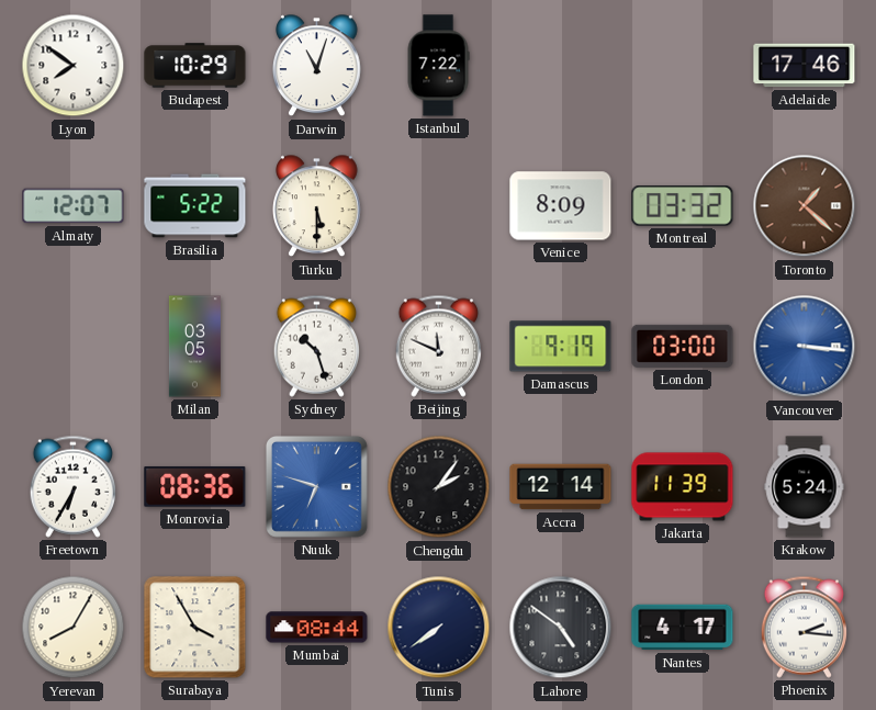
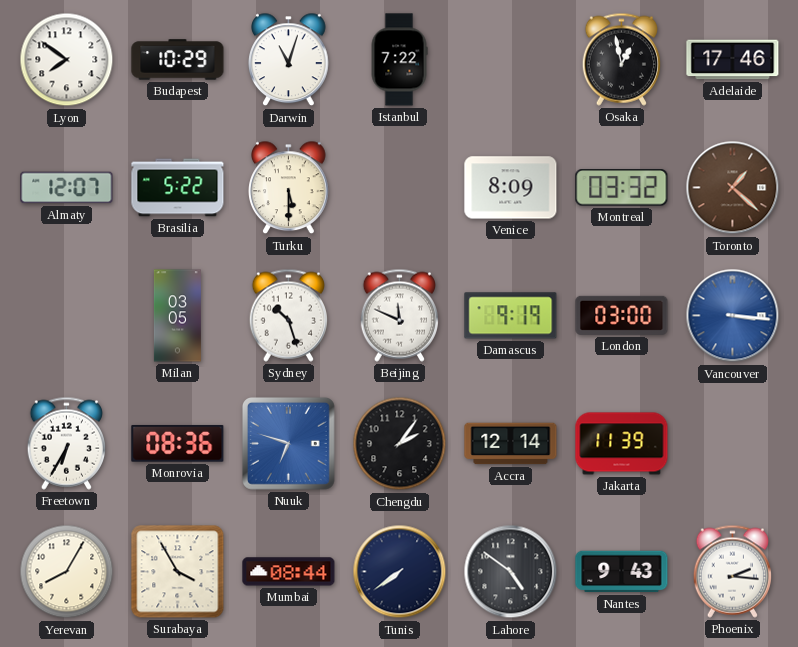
Osaka: none -> 12:58 (621, 59)
Krakow: 5:24 -> none (805, 487)
Nantes: 4:17 -> 9:43 (622, 572)
